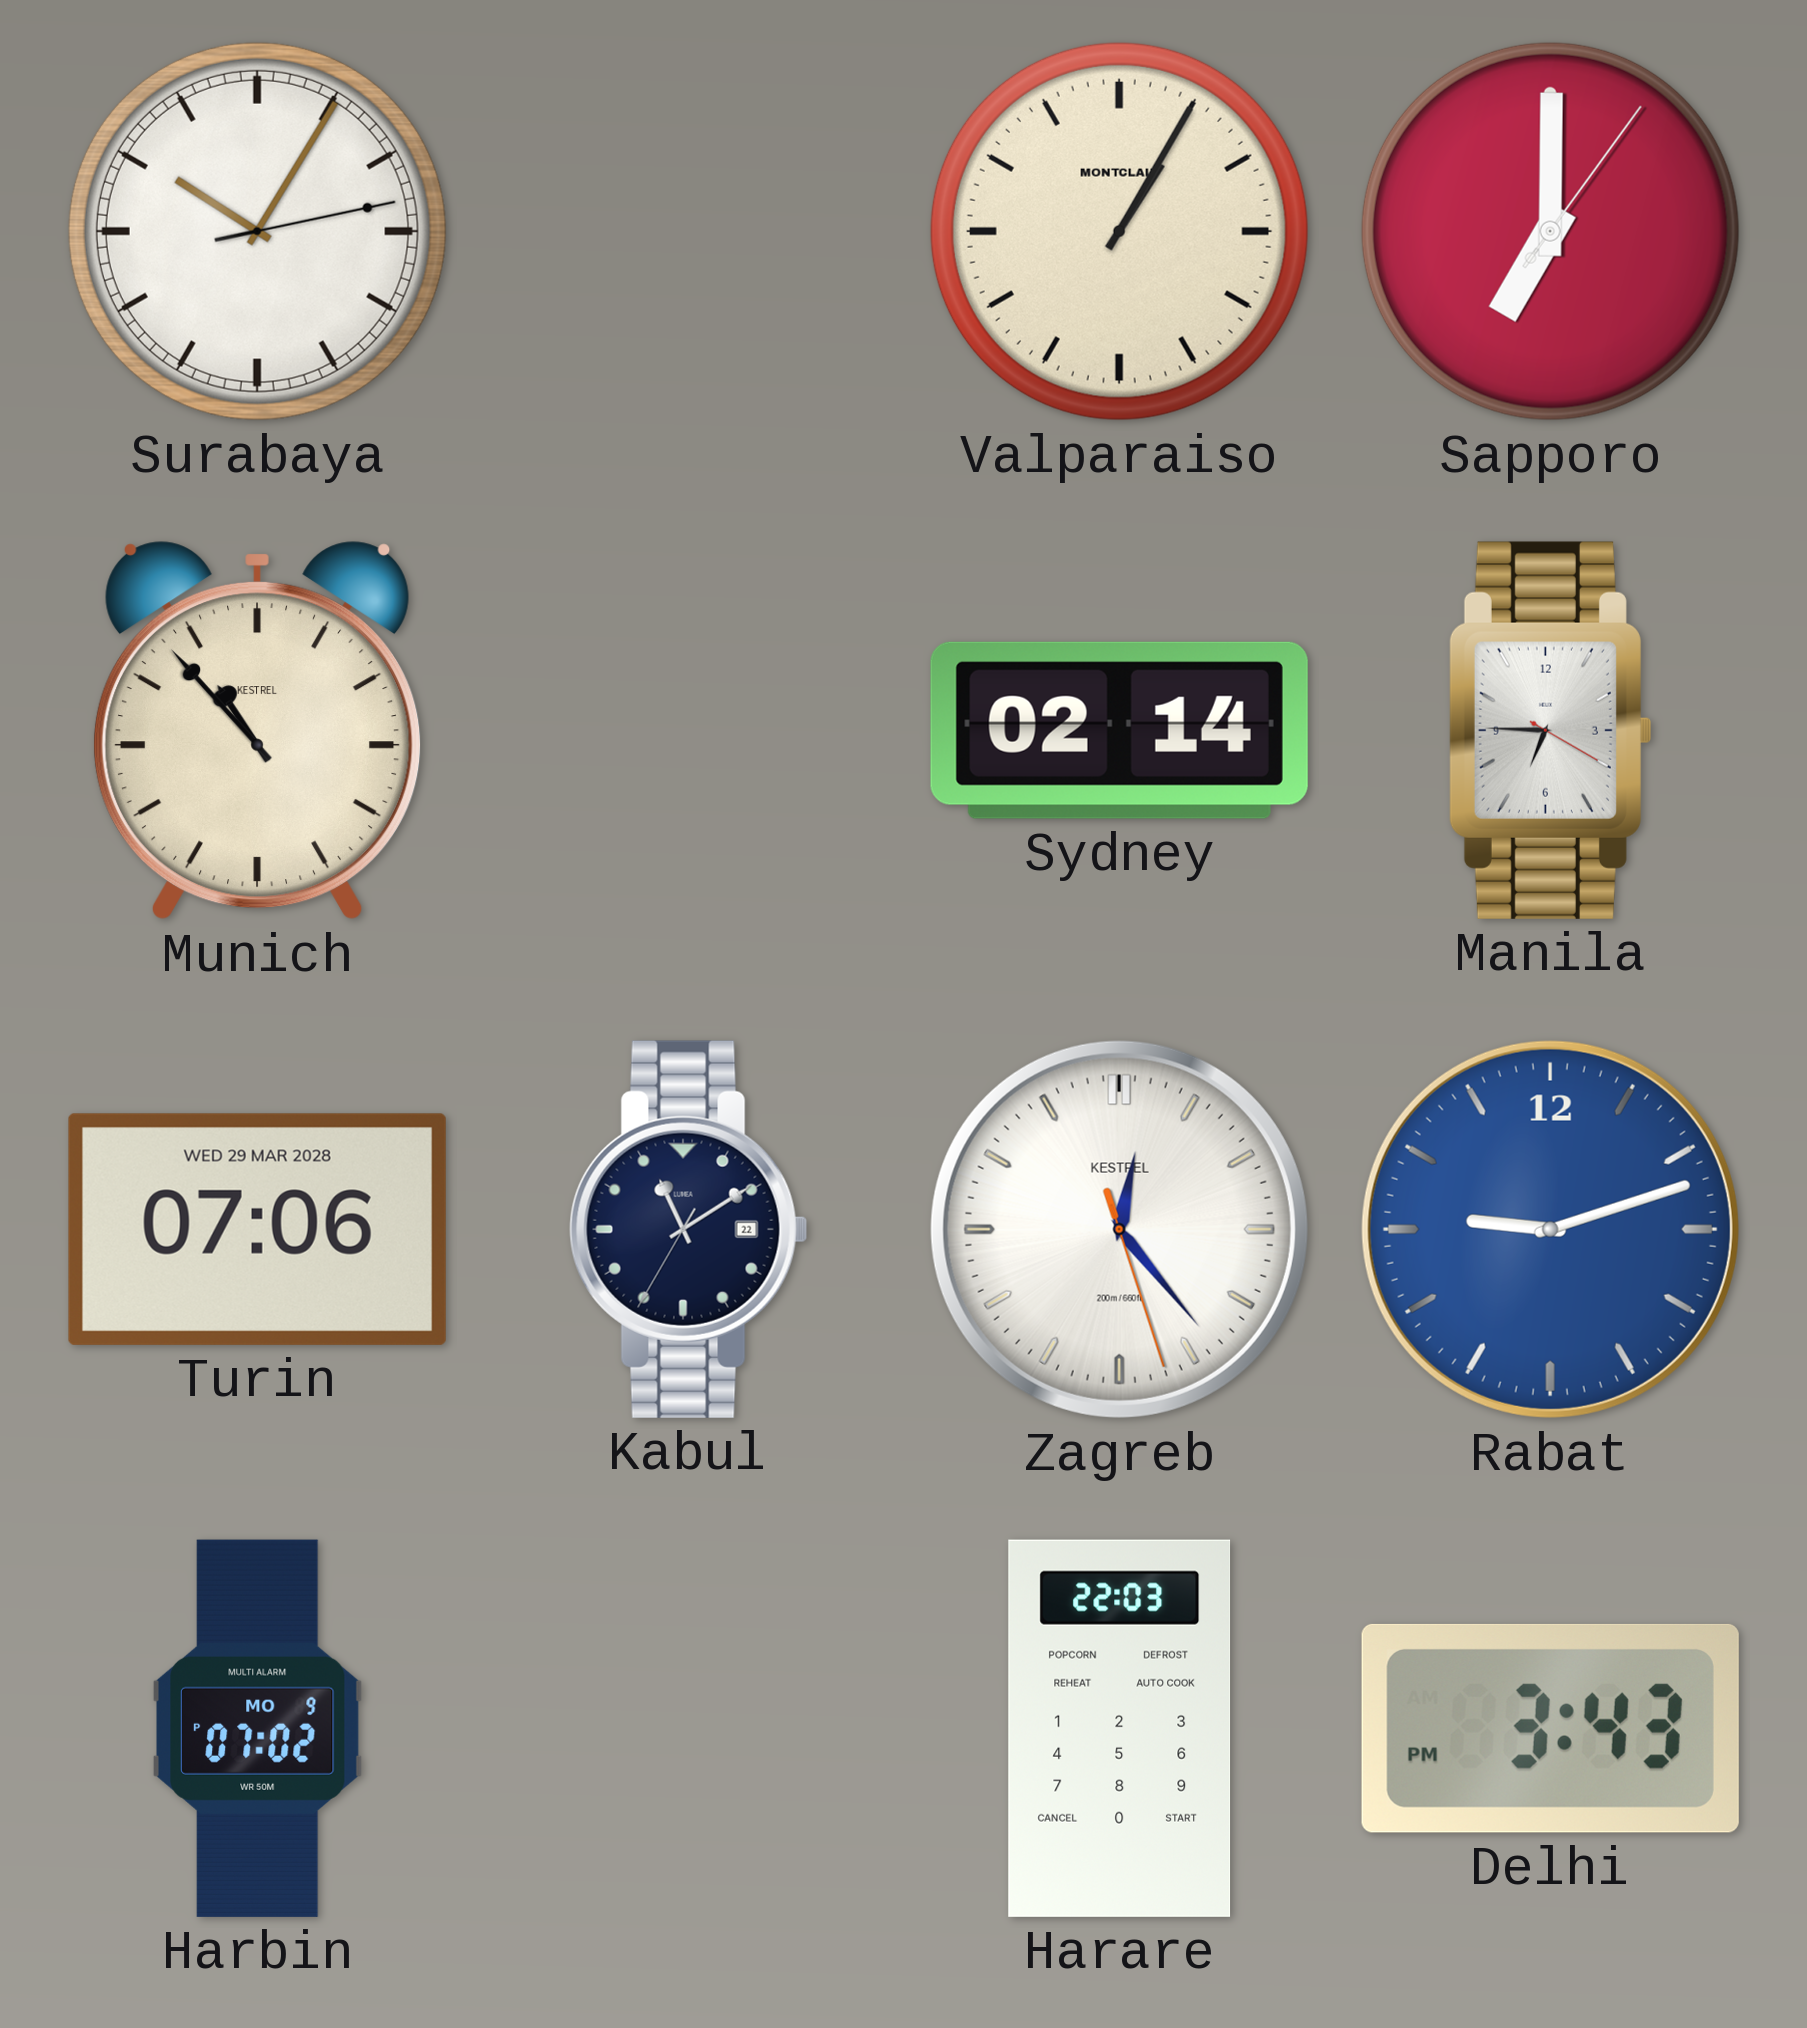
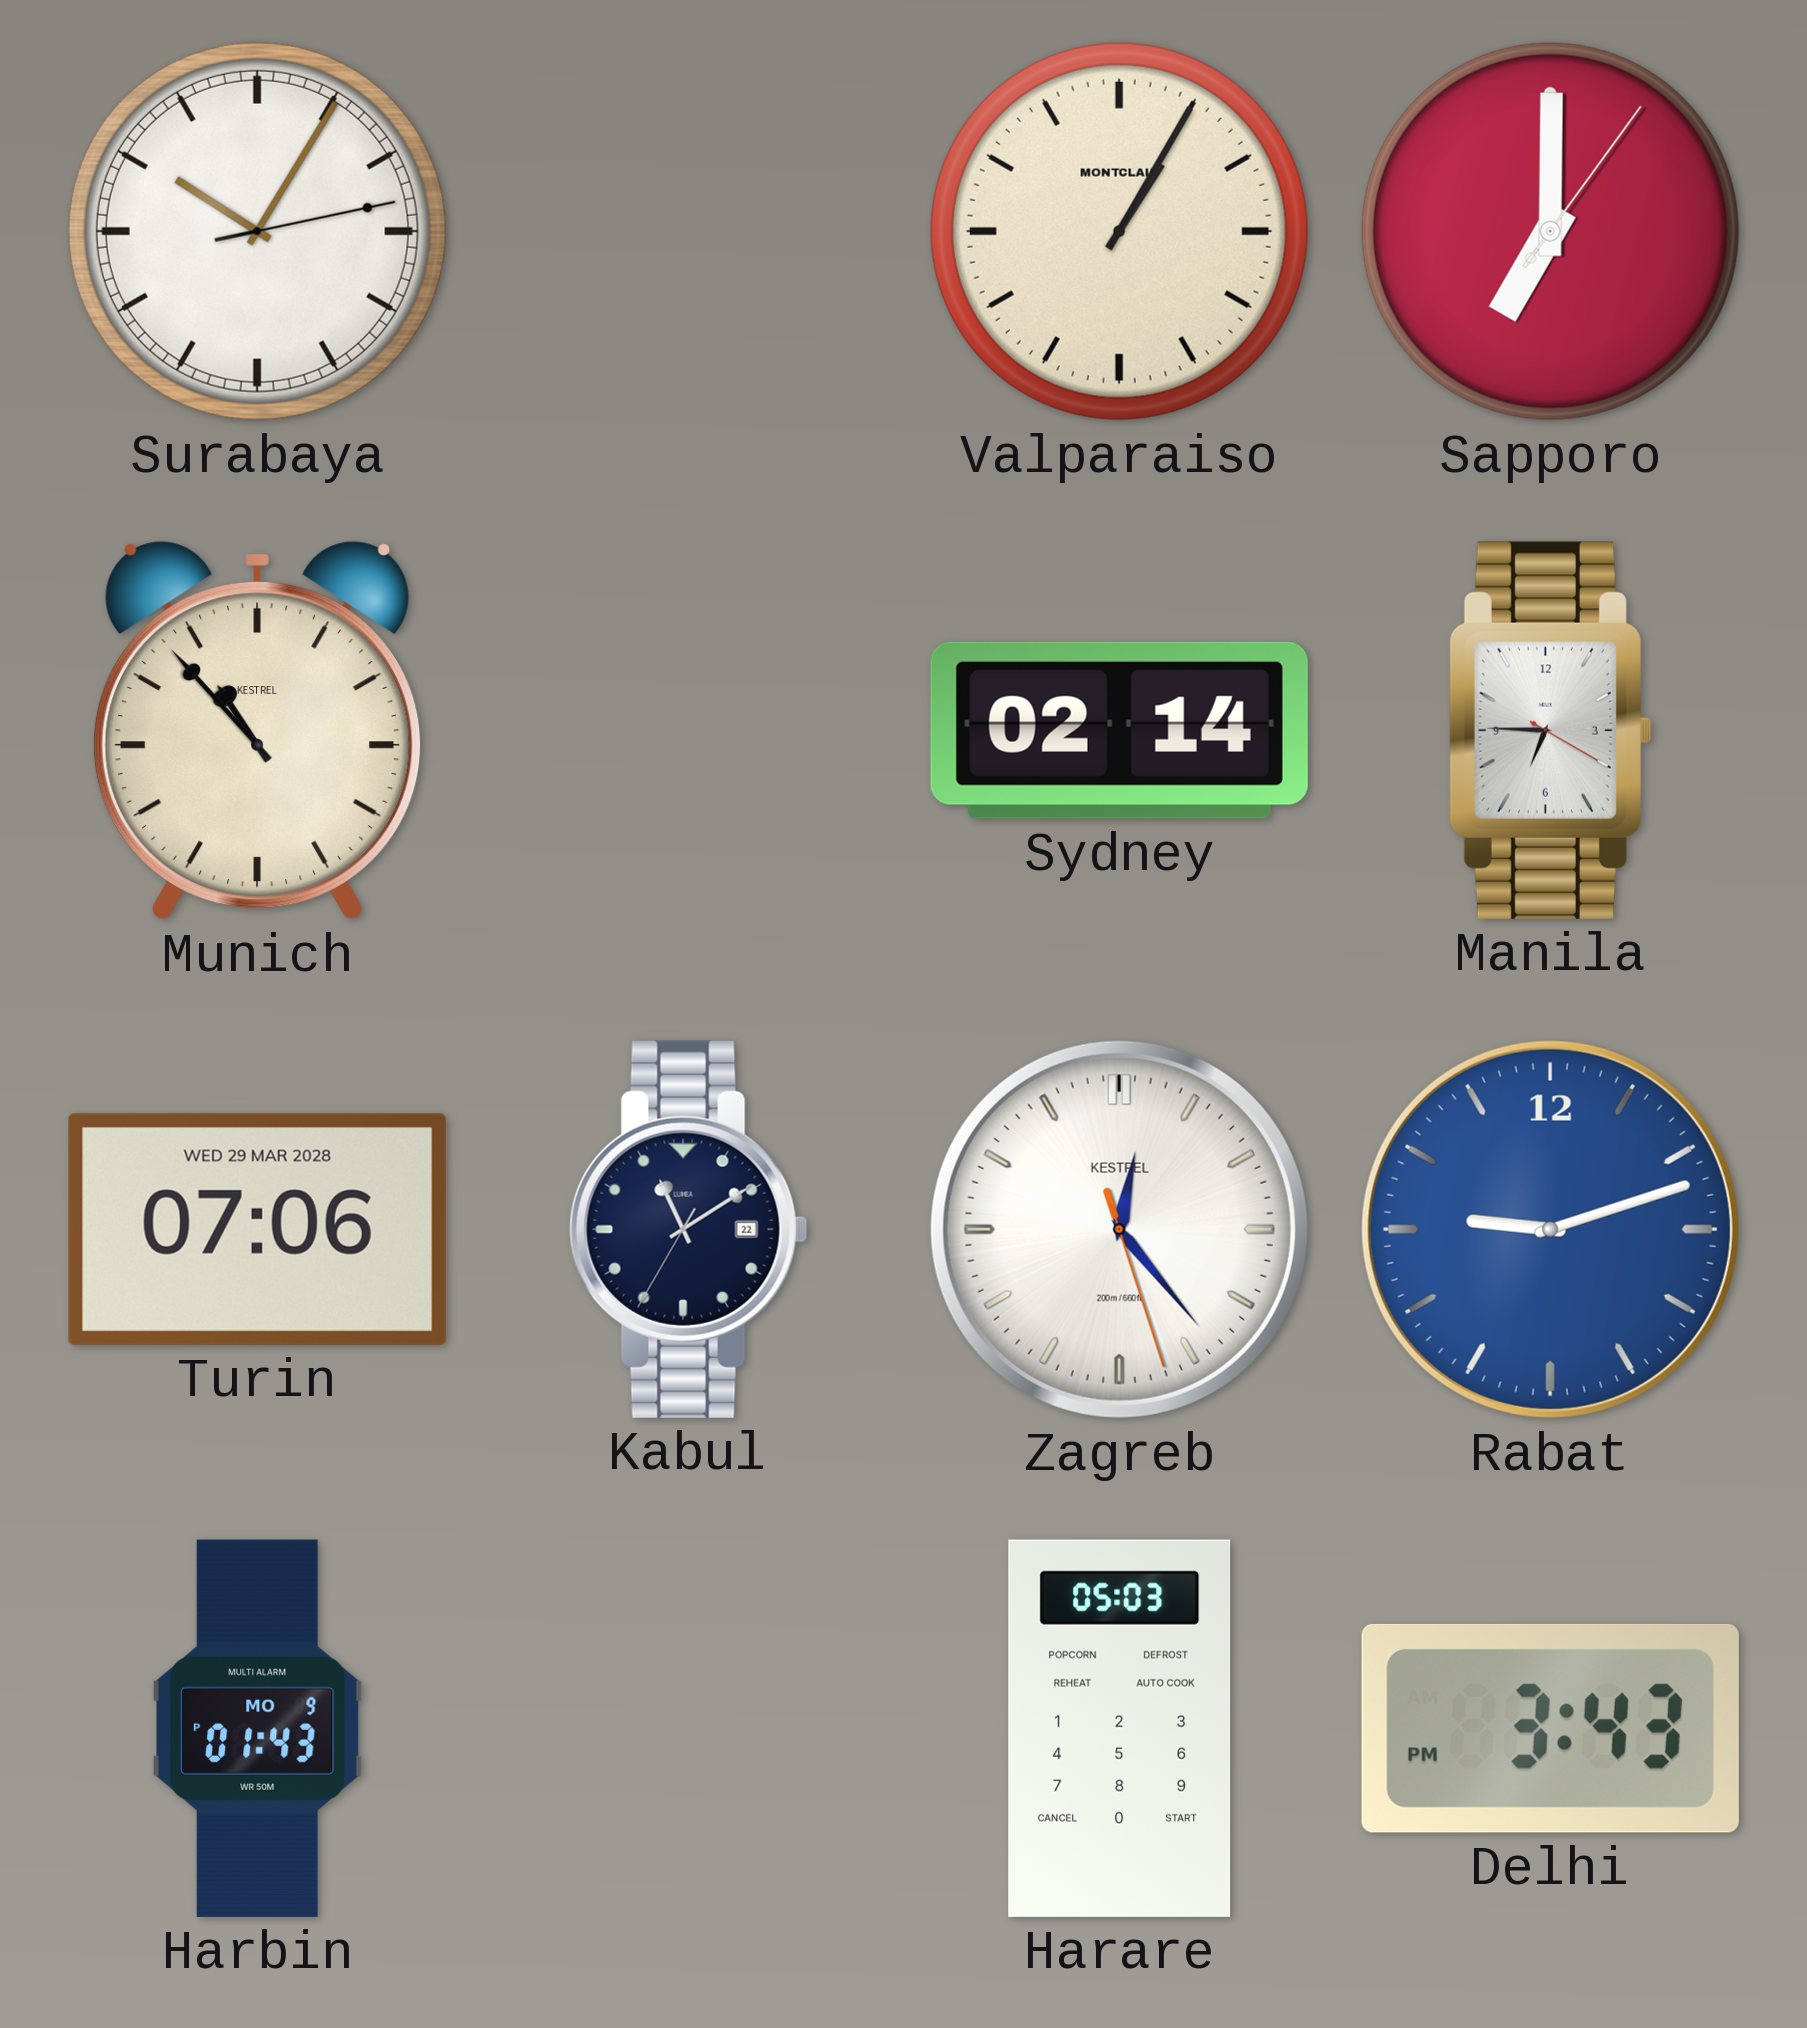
Harbin: 07:02 -> 01:43 (257, 1728)
Harare: 22:03 -> 05:03 (1120, 1728)
